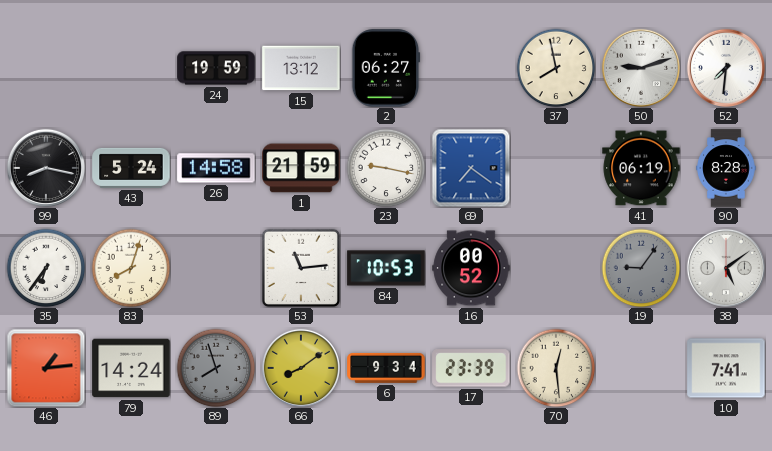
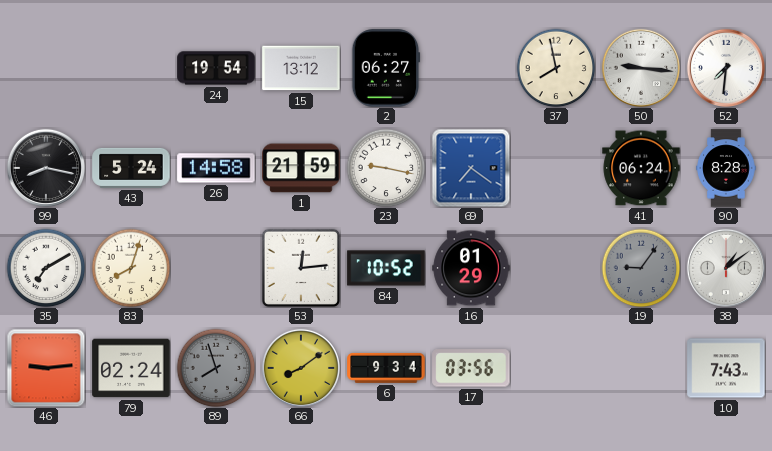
24: 19:59 -> 19:54 (216, 68)
50: 9:12 -> 9:16 (641, 68)
41: 06:19 -> 06:24 (641, 168)
35: 6:36 -> 7:10 (46, 268)
53: 11:14 -> 12:14 (301, 268)
84: 10:53 -> 10:52 (386, 268)
16: 00:52 -> 01:29 (471, 268)
38: 5:09 -> 1:09 (726, 268)
46: 1:14 -> 9:14 (46, 368)
79: 14:24 -> 02:24 (131, 368)
17: 23:39 -> 03:56 (471, 368)
70: 12:29 -> none (556, 368)
10: 7:41 -> 7:43 (726, 368)
